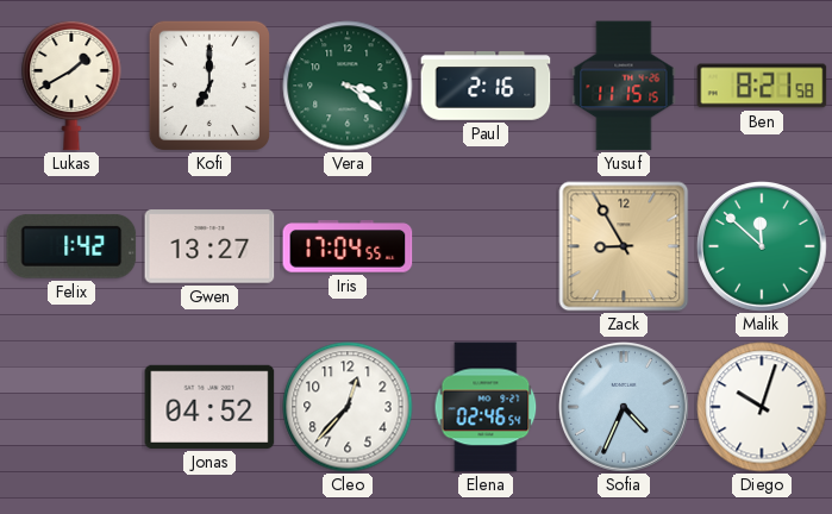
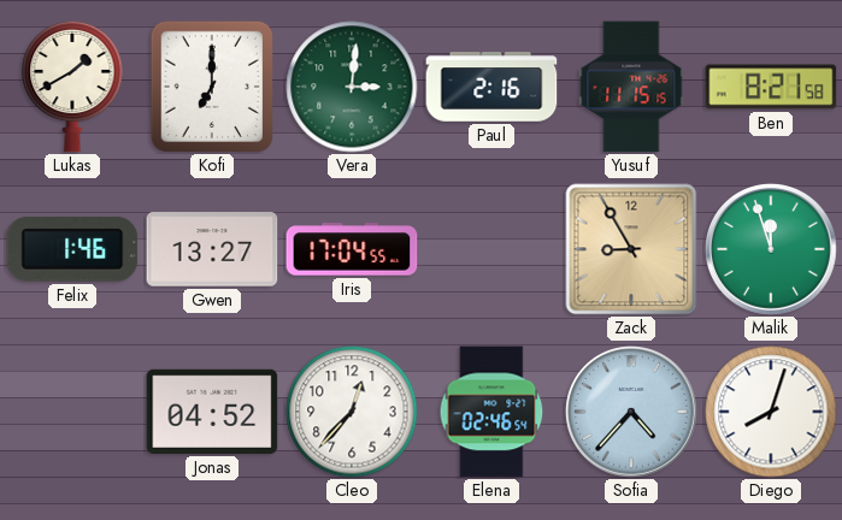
Vera: 3:21 -> 3:01 (352, 87)
Felix: 1:42 -> 1:46 (72, 249)
Malik: 11:52 -> 11:57 (772, 250)
Sofia: 4:34 -> 4:37 (632, 413)
Diego: 10:03 -> 8:03 (771, 412)
